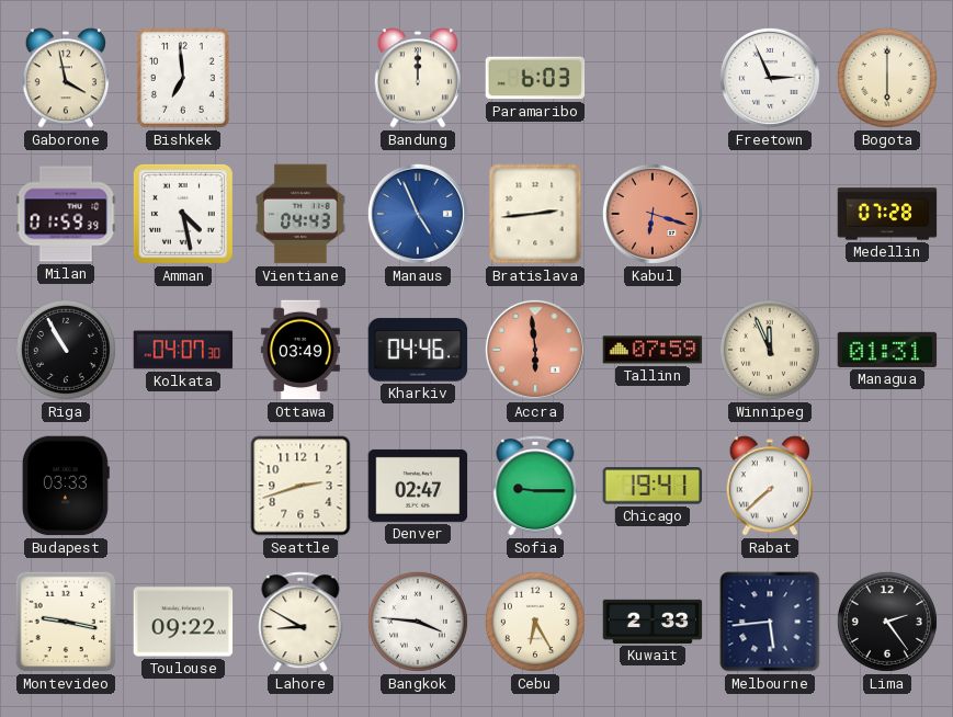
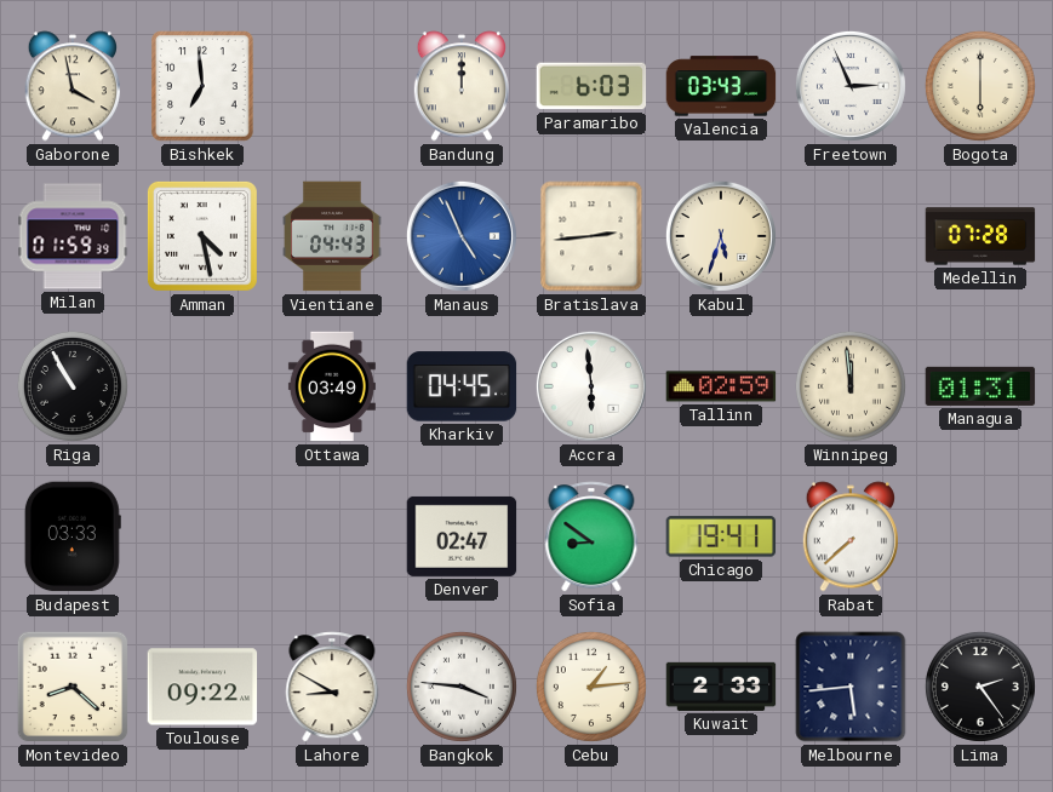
Valencia: none -> 03:43 (721, 86)
Kabul: 6:18 -> 5:33 (721, 236)
Kabul dial: salmon -> cream (721, 236)
Kolkata: 04:07 -> none (183, 350)
Kharkiv: 04:46 -> 04:45 (462, 386)
Accra dial: salmon -> white (591, 386)
Tallinn: 07:59 -> 02:59 (721, 386)
Winnipeg: 11:56 -> 11:59 (851, 386)
Seattle: 2:42 -> none (300, 486)
Sofia: 9:15 -> 8:51 (591, 536)
Montevideo: 9:17 -> 8:22 (73, 687)
Cebu: 6:25 -> 1:14 (591, 687)
